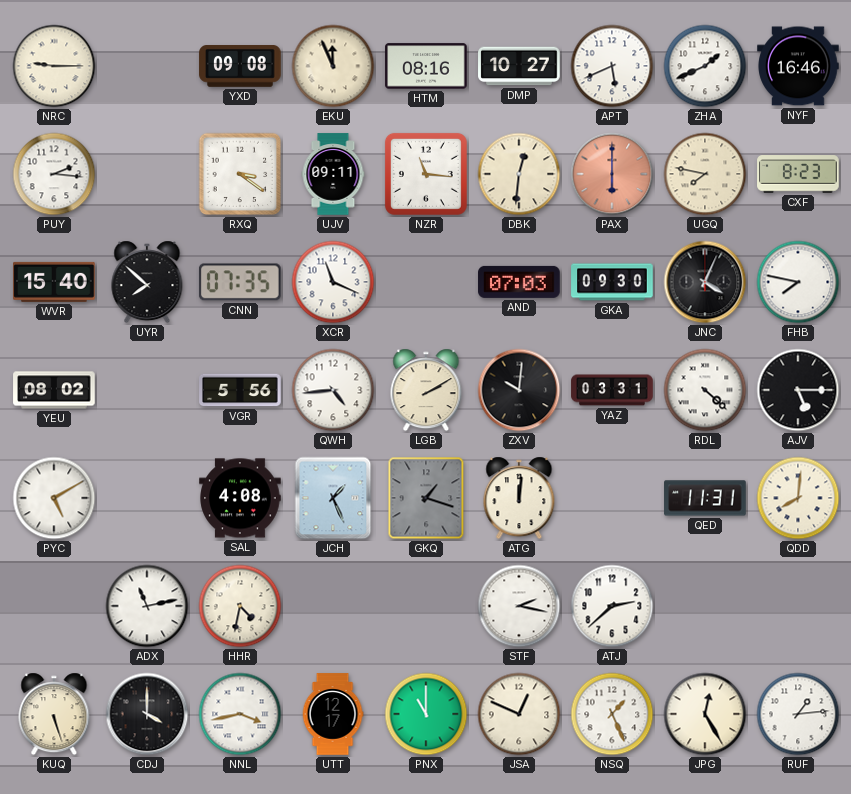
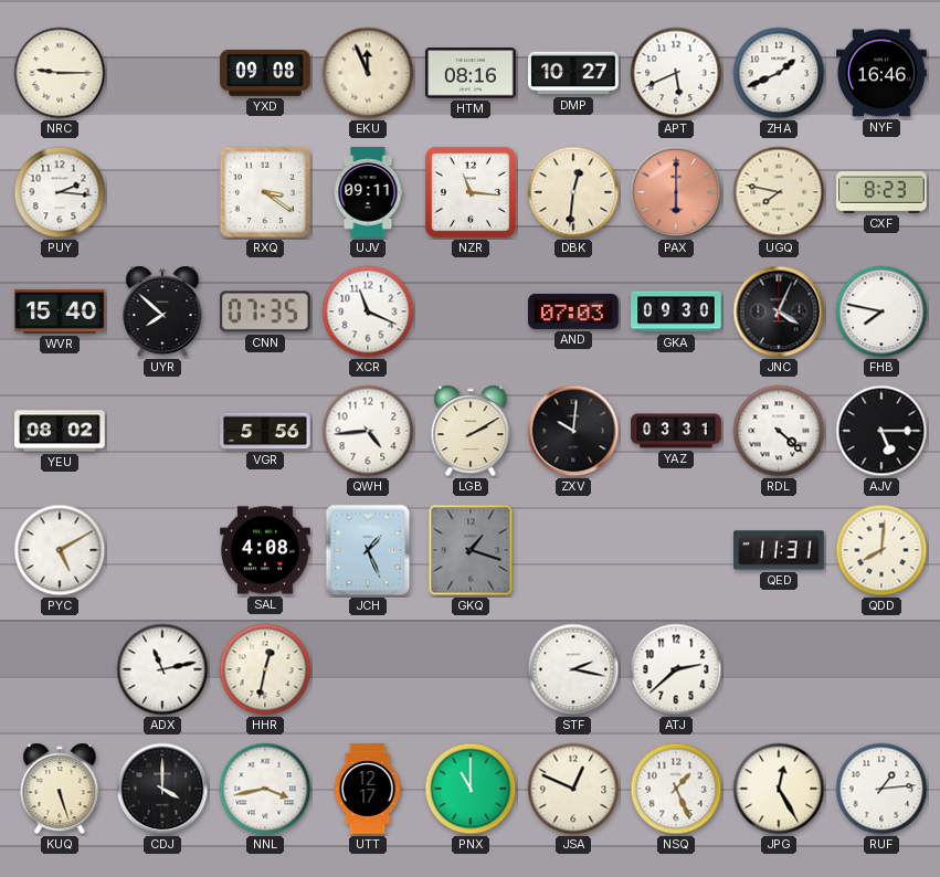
ATG: 12:01 -> none (519, 498)
HHR: 4:32 -> 12:32 (265, 669)
